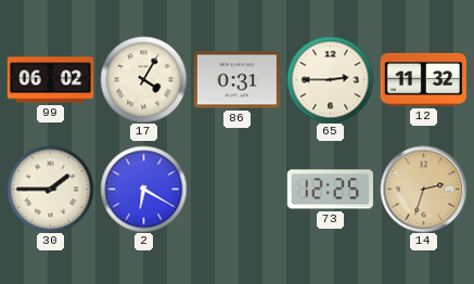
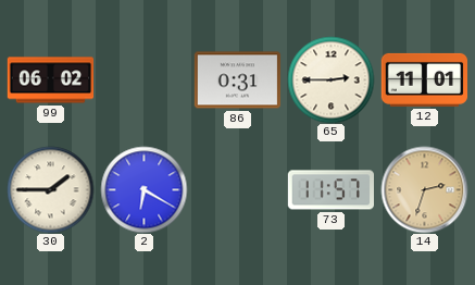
17: 4:05 -> none (143, 79)
12: 11:32 -> 11:01 (424, 79)
73: 12:25 -> 11:57 (330, 190)
